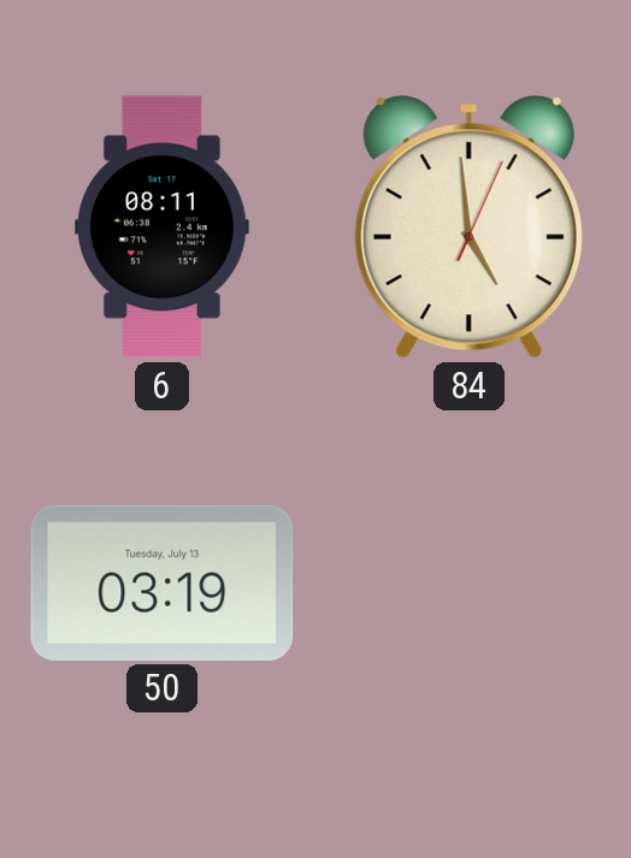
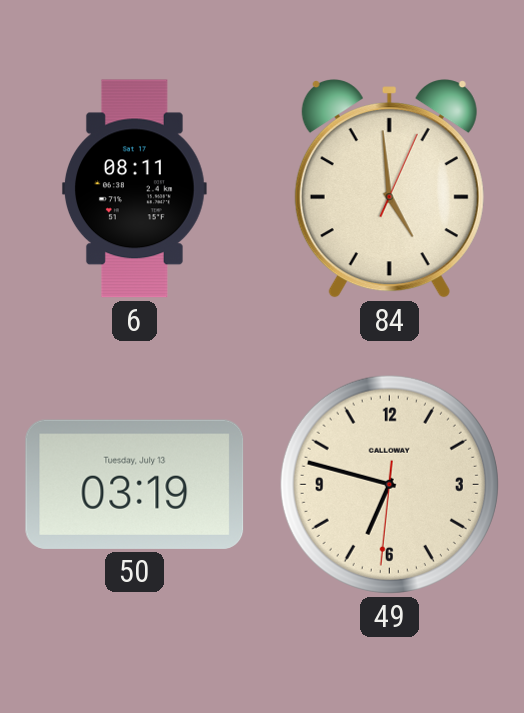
49: none -> 6:47 (389, 484)
